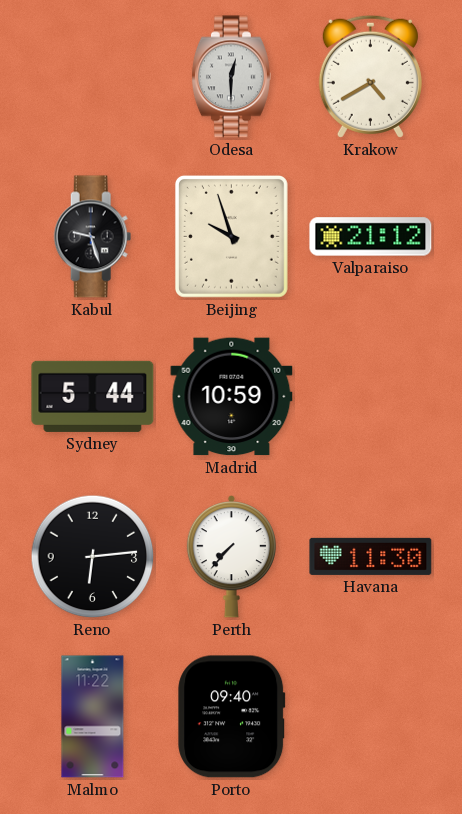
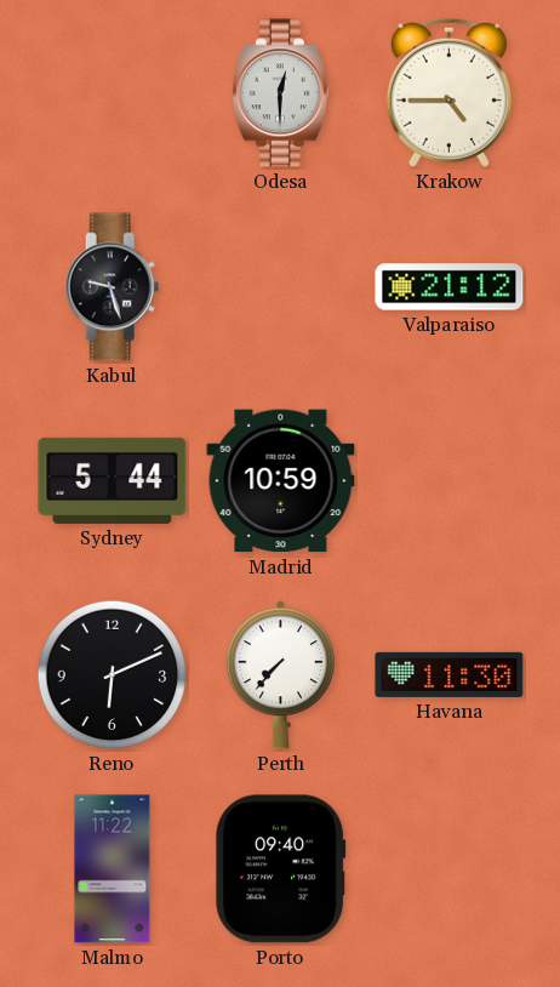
Krakow: 4:40 -> 4:45 (448, 92)
Beijing: 9:57 -> none (231, 236)
Reno: 6:14 -> 6:11 (113, 675)
